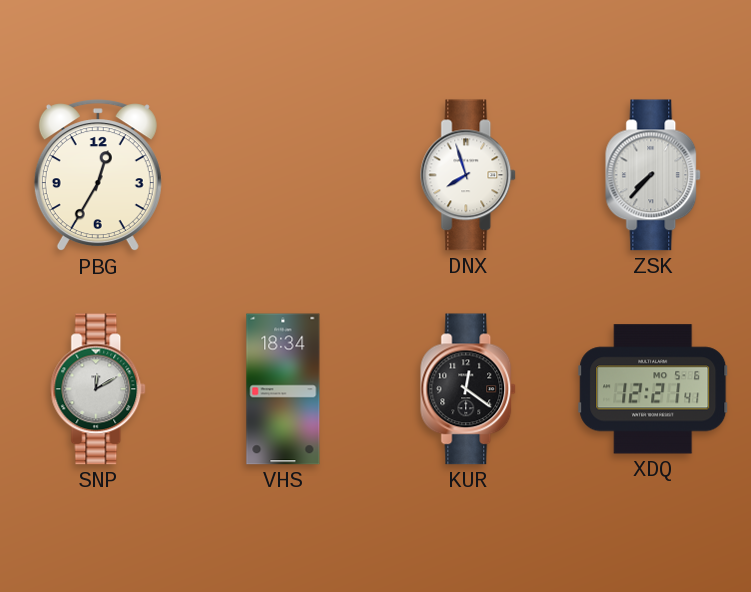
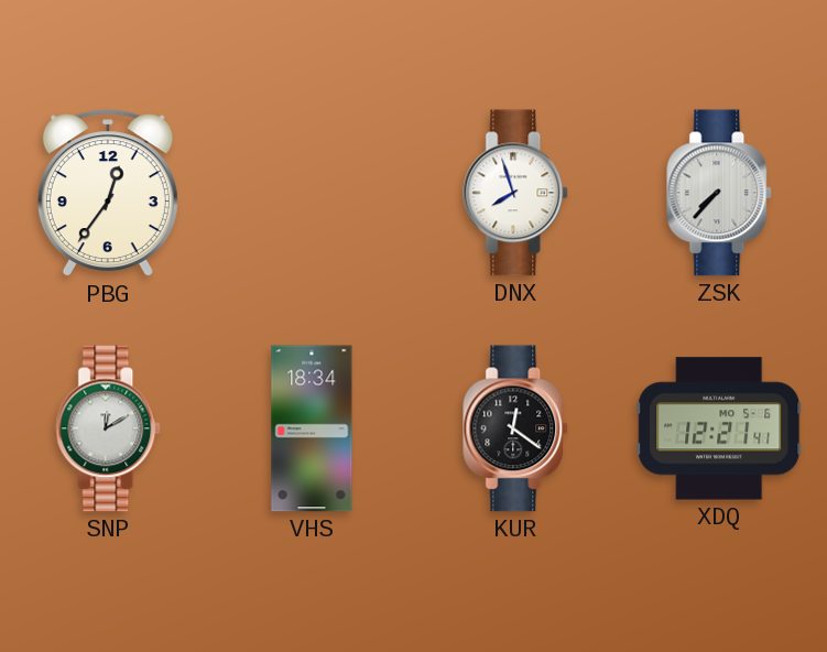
PBG: 12:35 -> 12:36 (108, 194)
